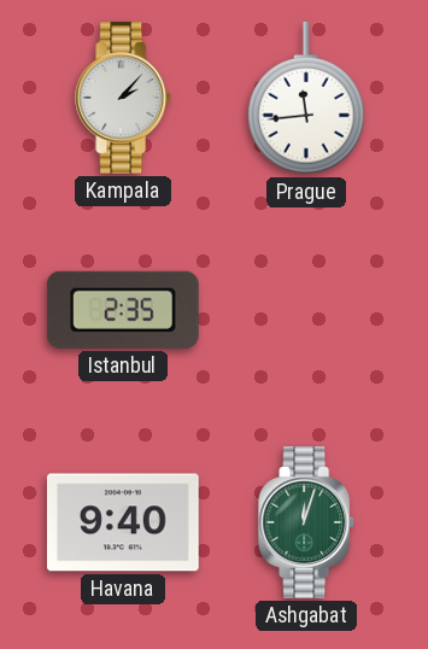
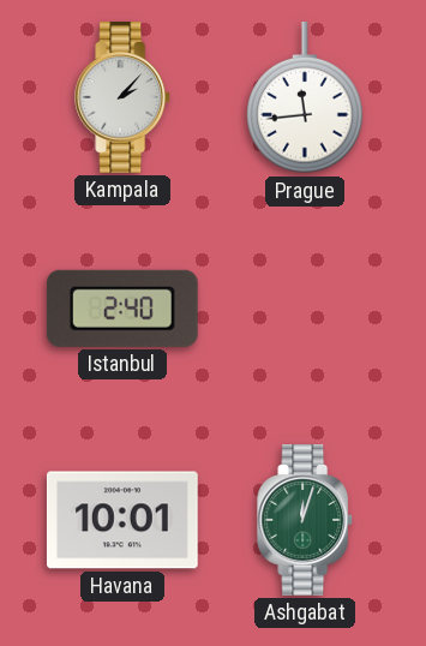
Istanbul: 2:35 -> 2:40 (122, 309)
Havana: 9:40 -> 10:01 (122, 520)
